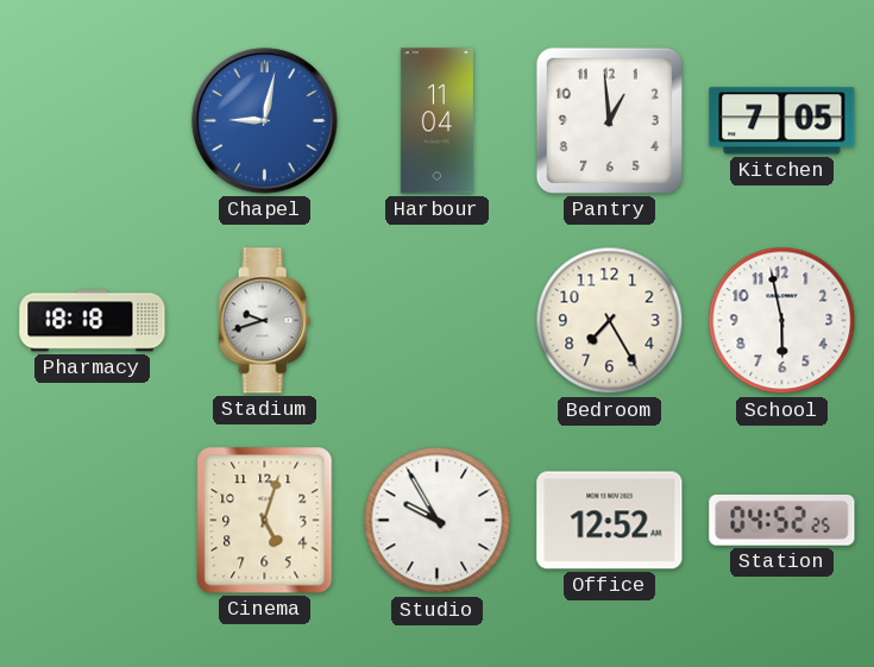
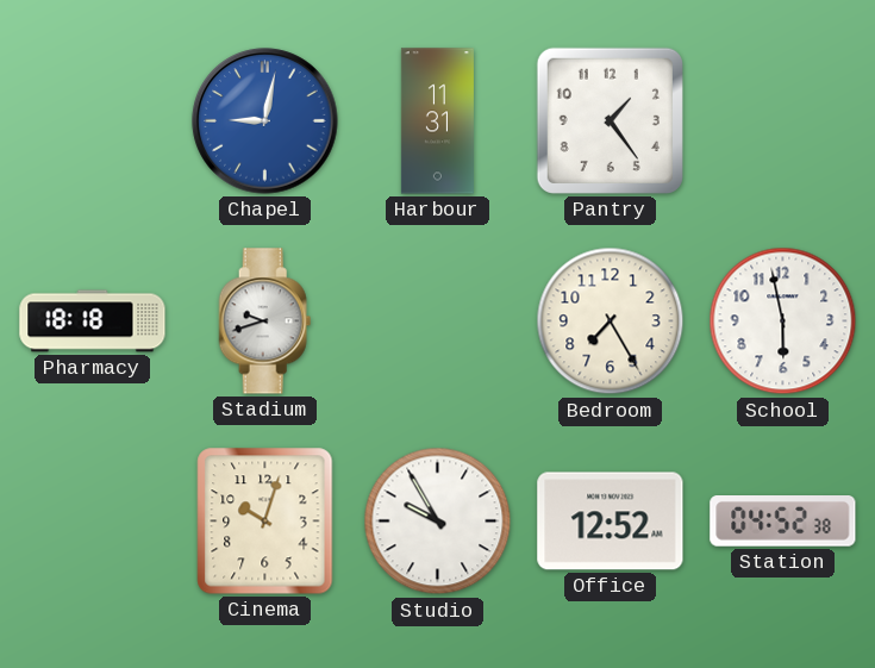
Harbour: 11:04 -> 11:31 (437, 121)
Pantry: 12:59 -> 1:24 (610, 120)
Kitchen: 7:05 -> none (782, 121)
Cinema: 5:03 -> 10:03 (265, 522)
Station: 04:52:25 -> 04:52:38 (783, 522)
